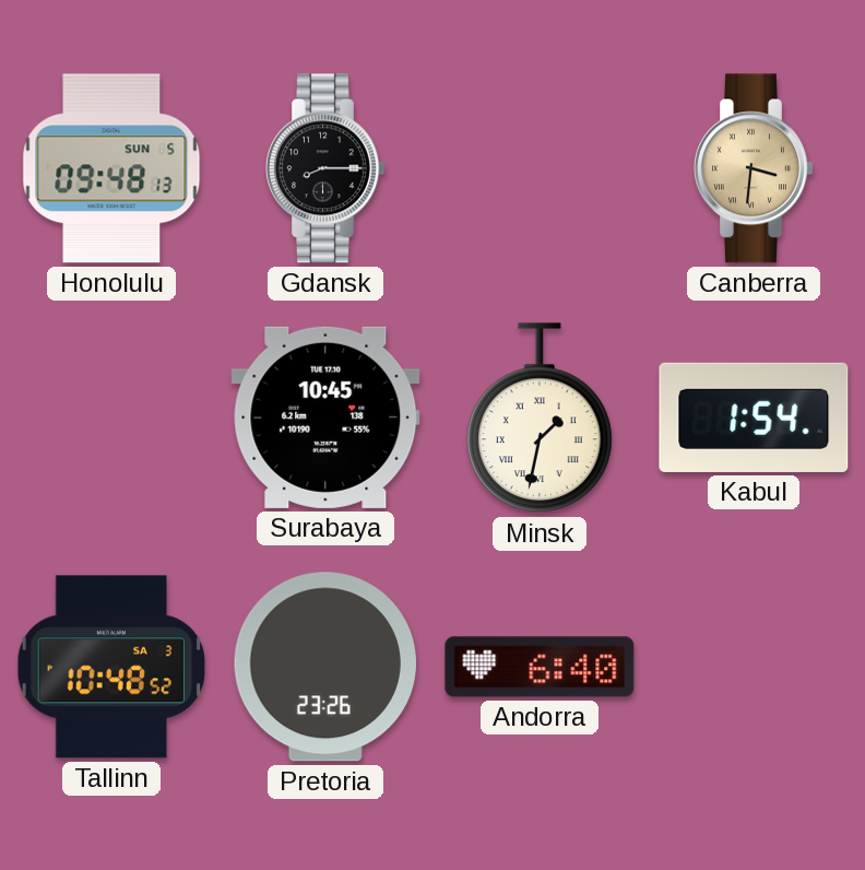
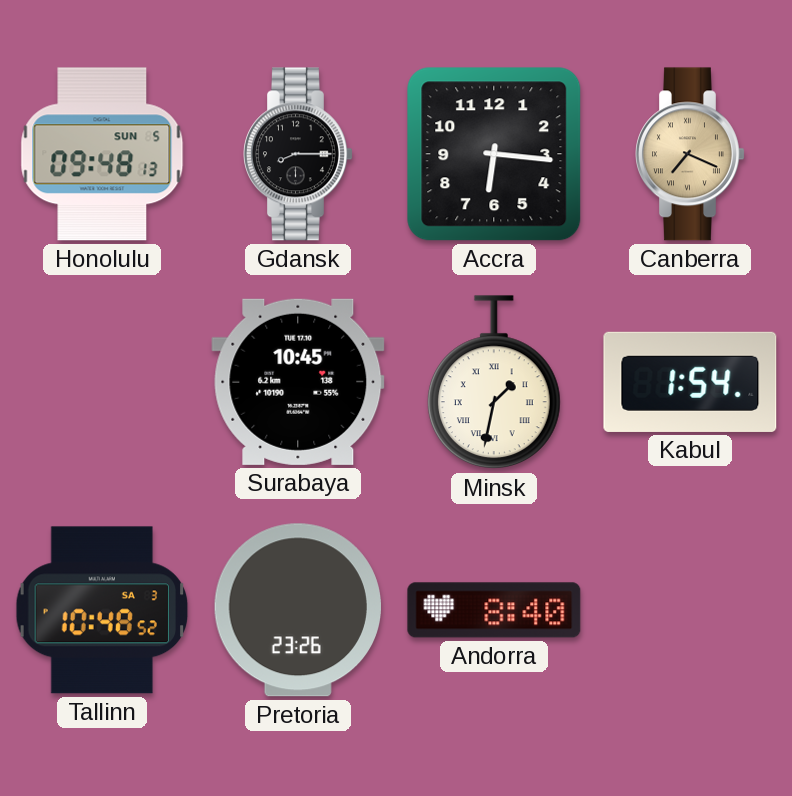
Accra: none -> 6:16 (494, 154)
Canberra: 3:31 -> 7:19 (691, 154)
Andorra: 6:40 -> 8:40 (494, 610)
